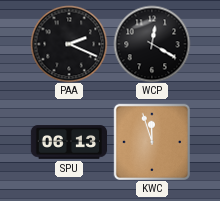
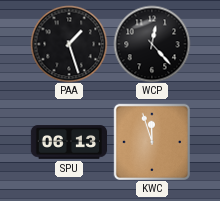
PAA: 2:19 -> 1:27 (69, 44)
WCP: 12:20 -> 12:23 (152, 44)
